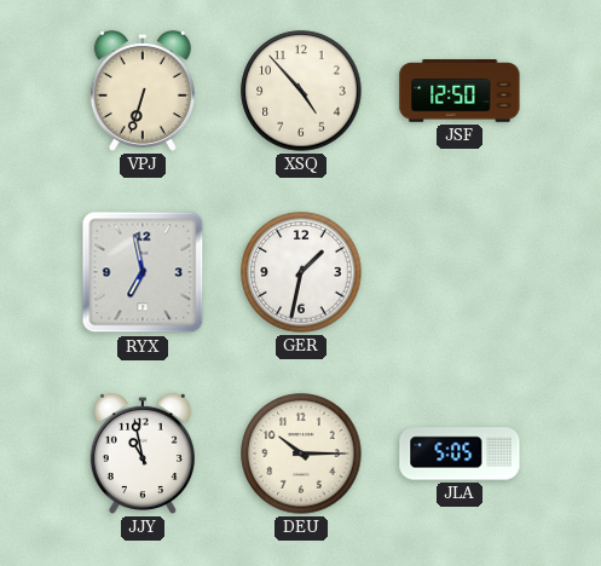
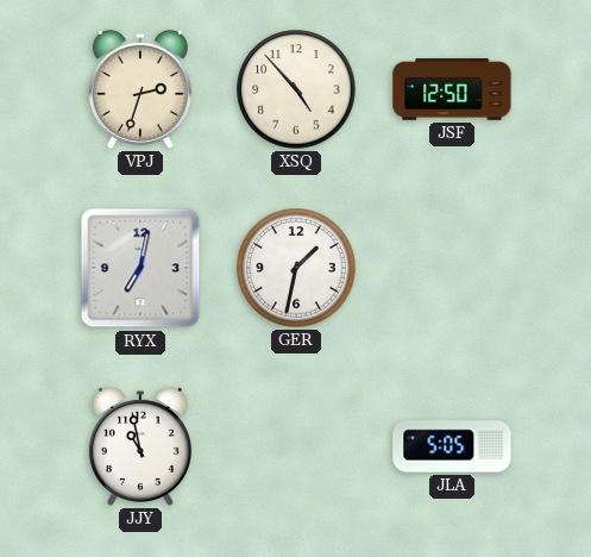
VPJ: 6:33 -> 2:33 (140, 89)
RYX: 6:58 -> 7:02 (140, 268)
DEU: 10:15 -> none (301, 454)
